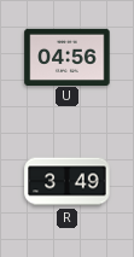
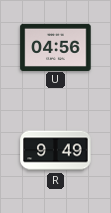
R: 3:49 -> 9:49 (56, 151)
